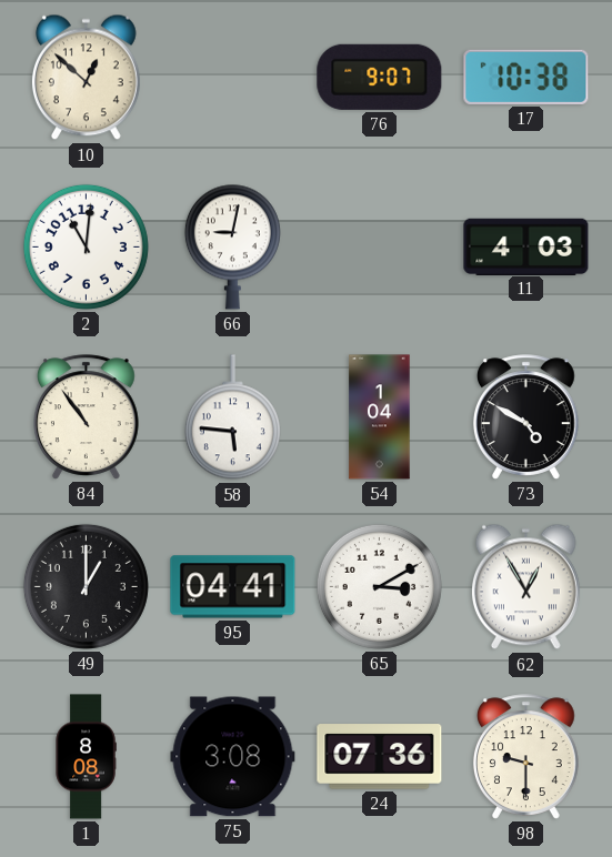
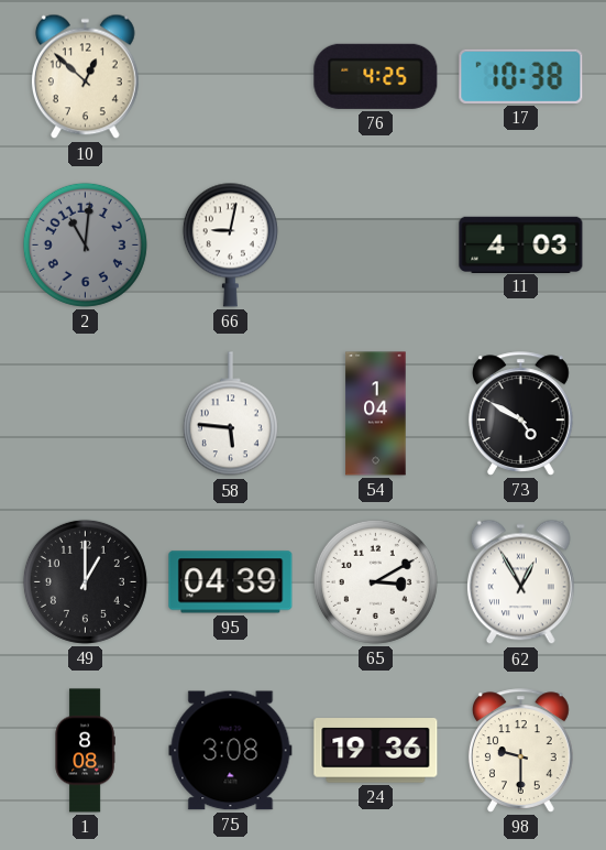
76: 9:07 -> 4:25 (376, 76)
2 dial: white -> grey (85, 244)
84: 10:54 -> none (86, 417)
95: 04:41 -> 04:39 (231, 582)
24: 07:36 -> 19:36 (376, 751)
